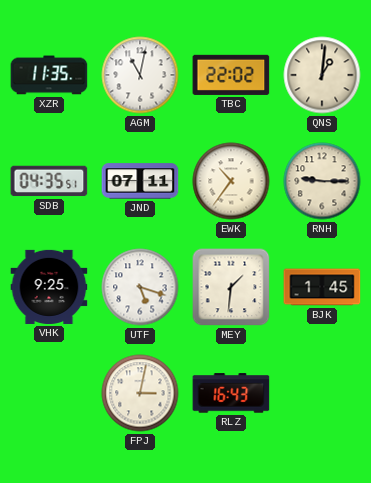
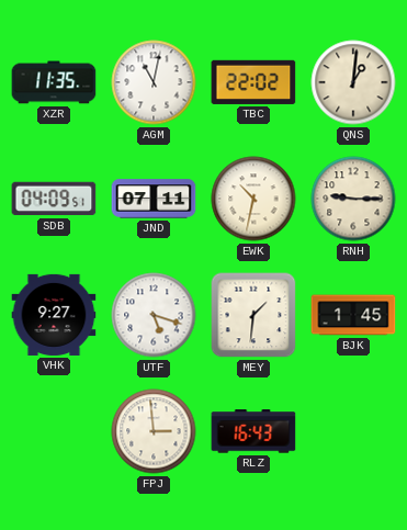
SDB: 04:35 -> 04:09 (54, 199)
EWK: 10:36 -> 10:32 (253, 199)
VHK: 9:25 -> 9:27 (54, 315)
FPJ: 3:02 -> 2:59 (154, 431)
